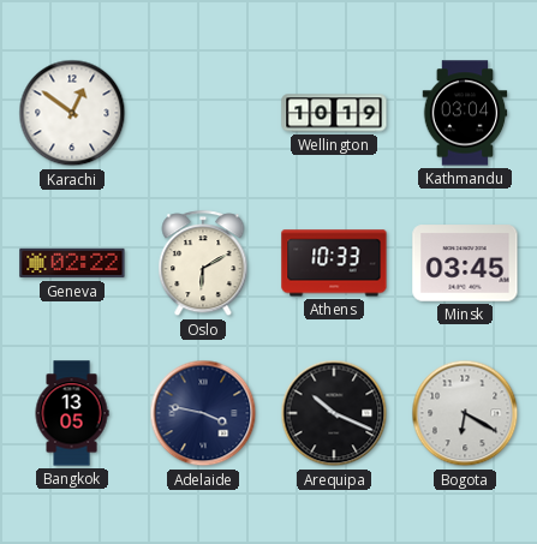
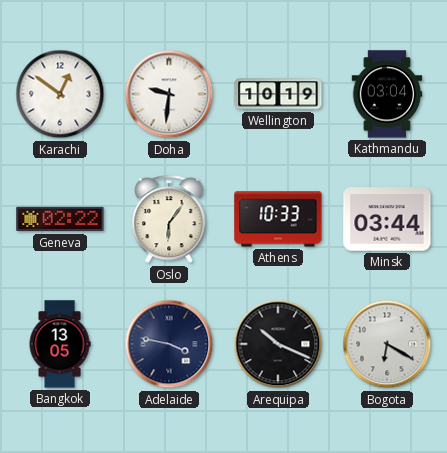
Doha: none -> 9:31 (169, 94)
Oslo: 6:10 -> 6:06 (169, 220)
Minsk: 03:45 -> 03:44 (387, 219)
